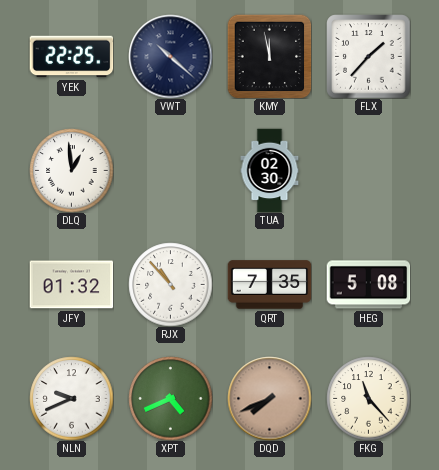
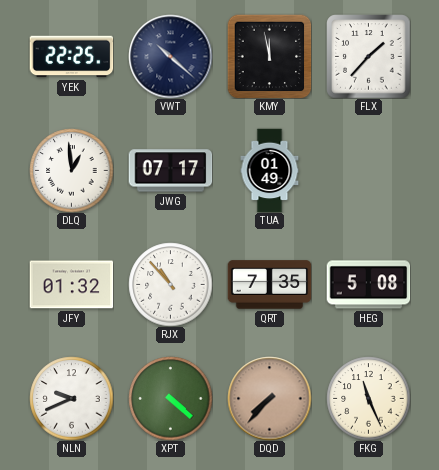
JWG: none -> 07:17 (170, 171)
TUA: 02:30 -> 01:49 (270, 170)
XPT: 4:41 -> 4:22 (170, 398)
DQD: 7:41 -> 7:37 (269, 398)
FKG: 11:23 -> 11:26 (368, 398)
